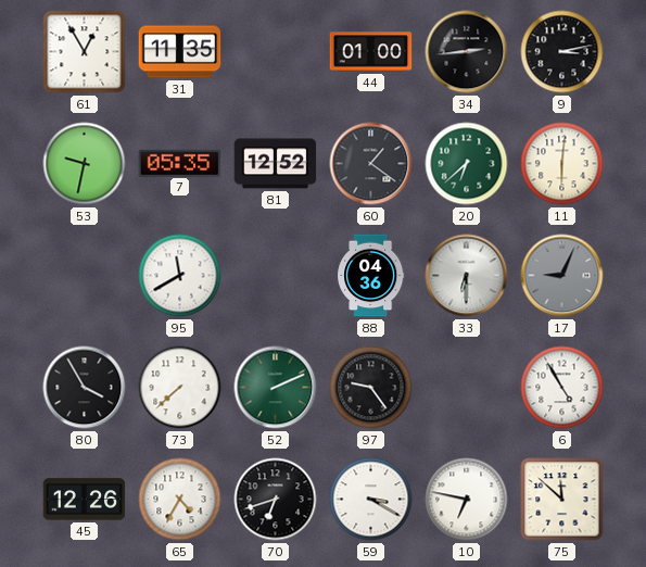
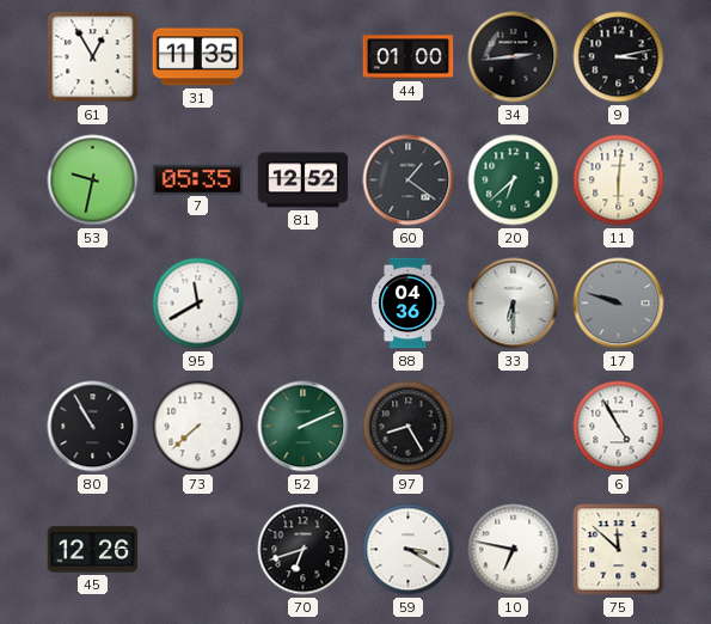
17: 9:04 -> 9:48 (619, 304)
80: 3:55 -> 10:55 (93, 427)
97: 9:24 -> 8:25 (409, 427)
65: 4:35 -> none (180, 500)
